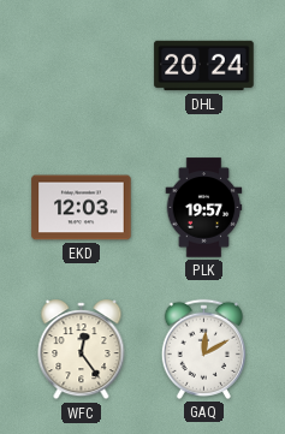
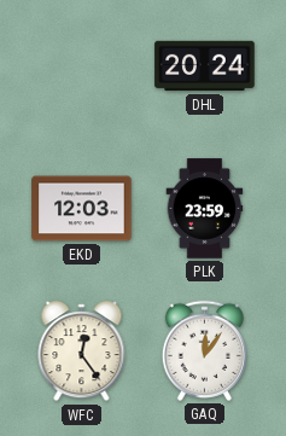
PLK: 19:57 -> 23:59 (205, 209)
GAQ: 12:10 -> 12:06 (204, 350)
